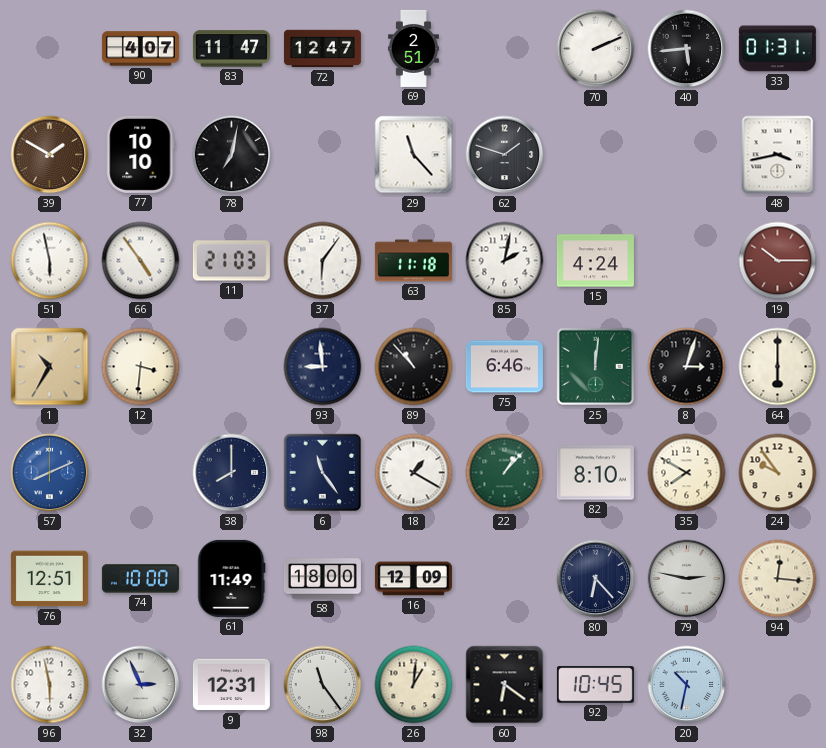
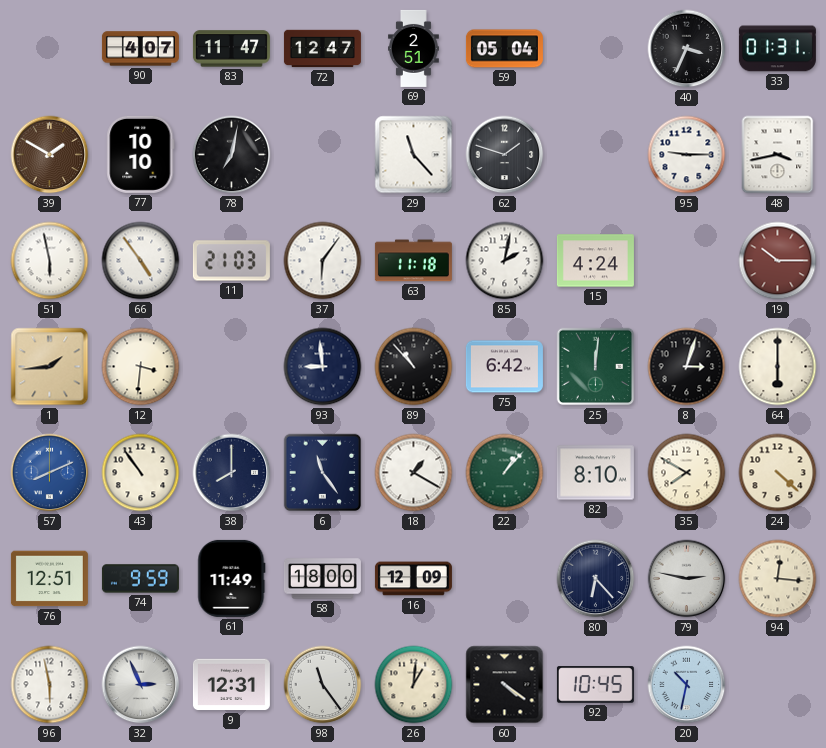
59: none -> 05:04 (504, 49)
70: 2:11 -> none (596, 49)
40: 5:44 -> 3:34 (687, 49)
95: none -> 9:15 (687, 155)
1: 10:35 -> 1:44 (50, 367)
75: 6:46 -> 6:42 (504, 367)
43: none -> 10:54 (141, 473)
24: 9:54 -> 4:22 (778, 473)
74: 10:00 -> 9:59 (140, 579)
60: 6:21 -> 4:21 (505, 685)
